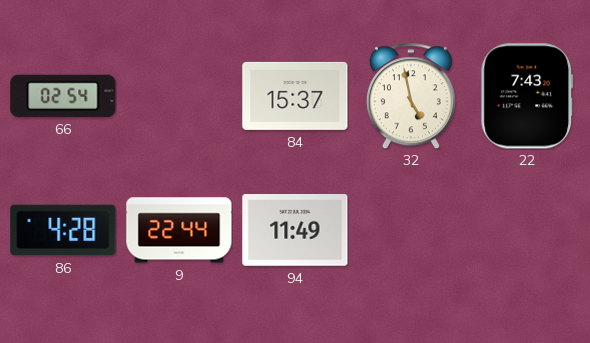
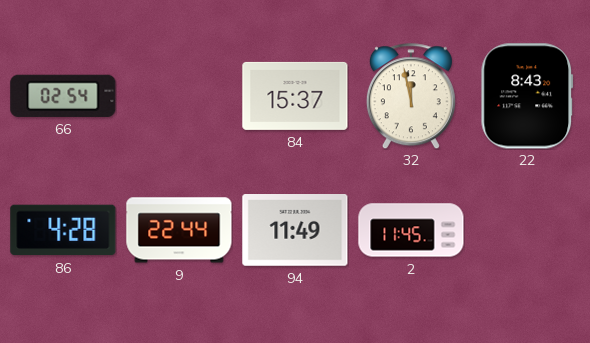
32: 4:58 -> 11:58 (411, 96)
22: 7:43 -> 8:43 (527, 96)
2: none -> 11:45 (411, 230)
